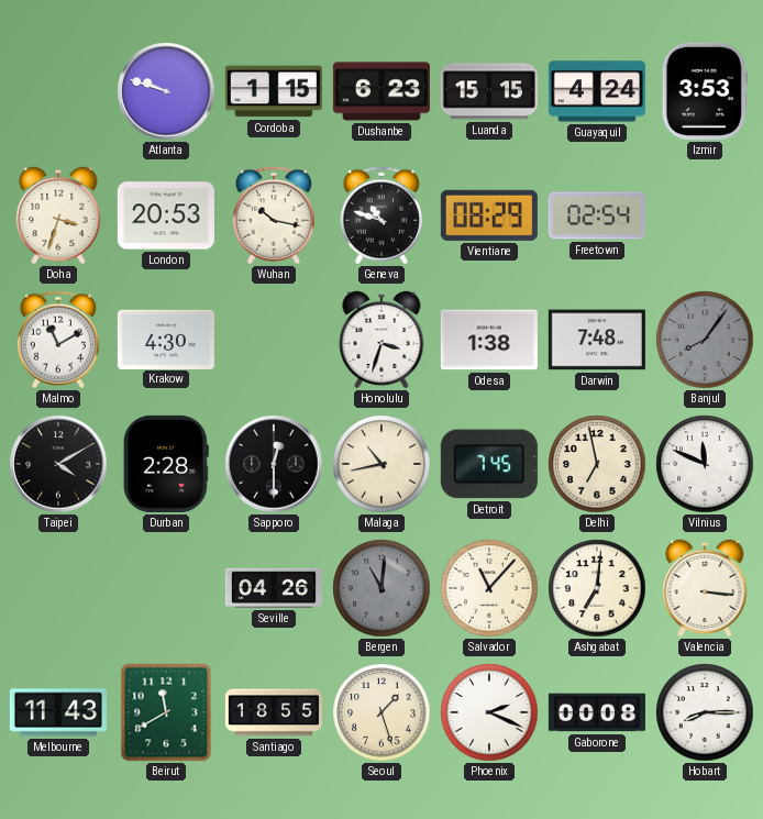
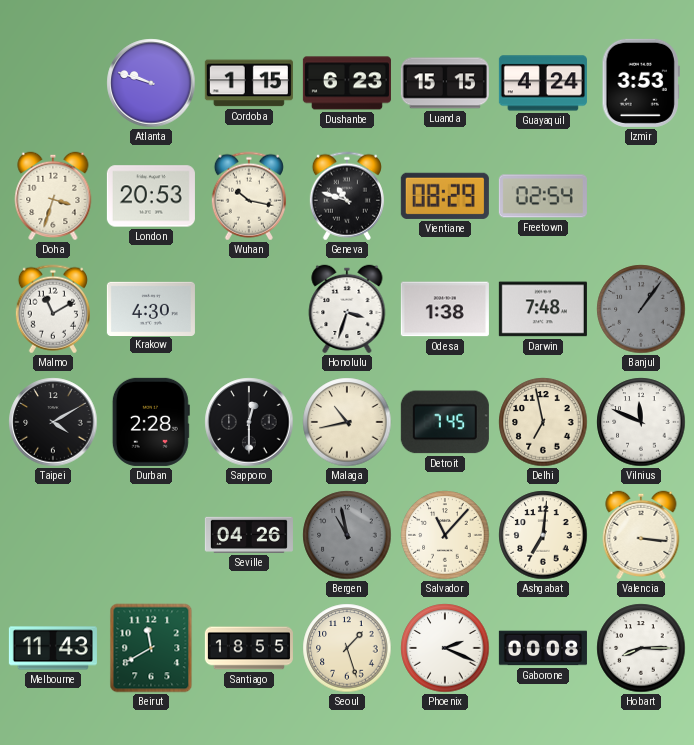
Banjul: 8:06 -> 1:06 (641, 309)
Bergen: 11:01 -> 10:58 (347, 535)
